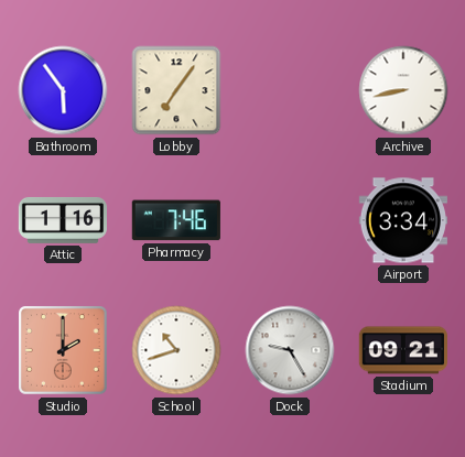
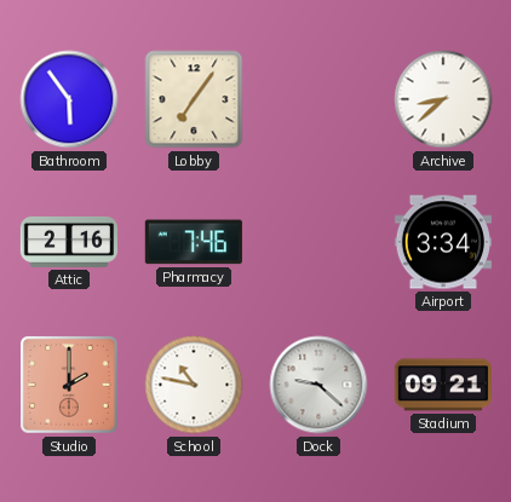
Archive: 8:43 -> 8:38 (443, 99)
Attic: 1:16 -> 2:16 (68, 242)
School: 10:42 -> 10:47 (194, 385)
Dock: 9:25 -> 9:22 (318, 385)
